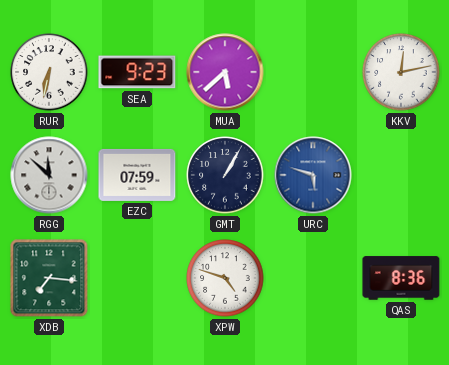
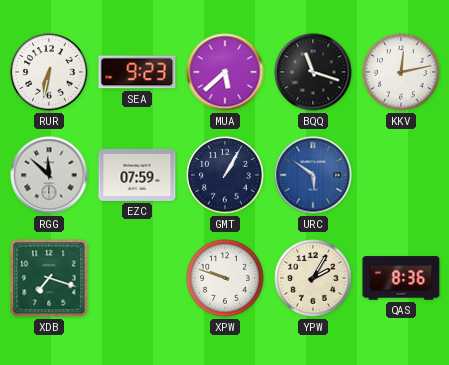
BQQ: none -> 11:18 (313, 72)
URC: 5:48 -> 5:51 (313, 175)
XDB: 7:16 -> 7:18 (49, 278)
XPW: 4:48 -> 9:48 (225, 278)
YPW: none -> 2:05 (313, 278)
